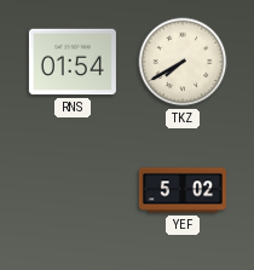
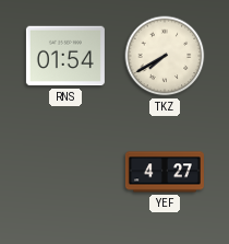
YEF: 5:02 -> 4:27 (165, 172)
